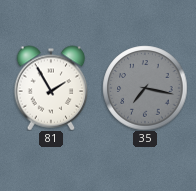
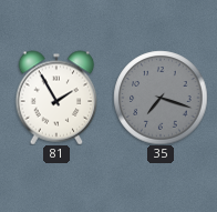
35: 7:17 -> 7:18 (161, 98)
